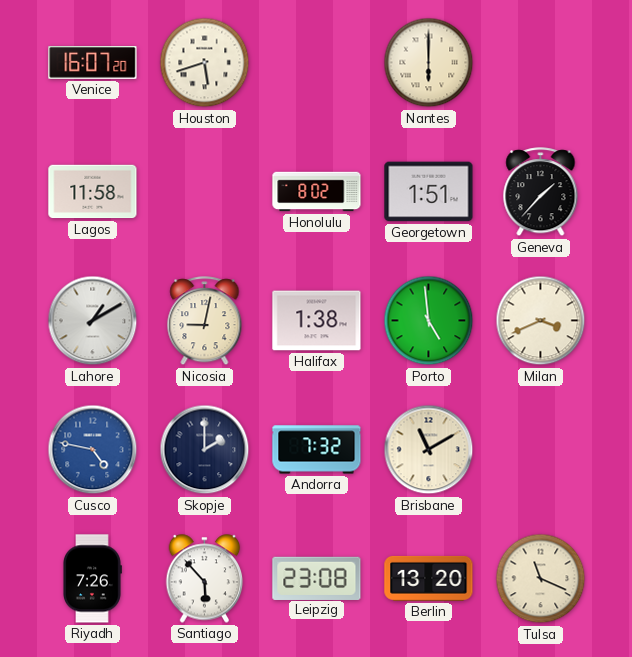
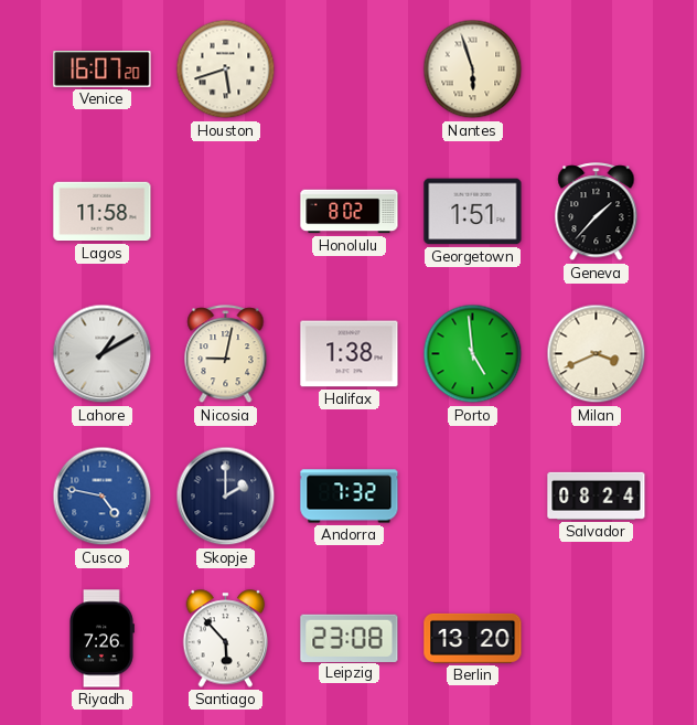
Nantes: 6:00 -> 5:57 (473, 70)
Brisbane: 11:10 -> none (429, 450)
Salvador: none -> 08:24 (597, 495)
Tulsa: 11:19 -> none (541, 579)
